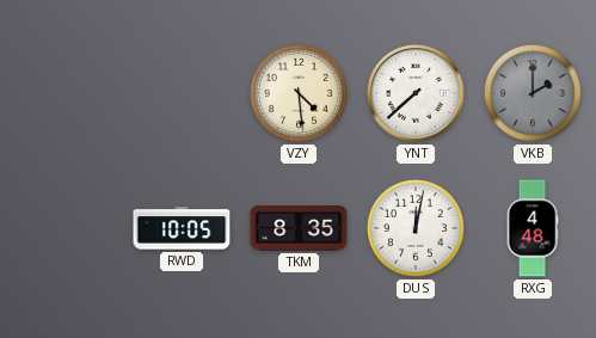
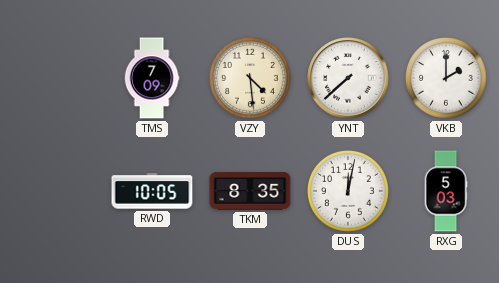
TMS: none -> 7:09 (152, 78)
VKB dial: grey -> white (446, 78)
RXG: 4:48 -> 5:03 (446, 191)
